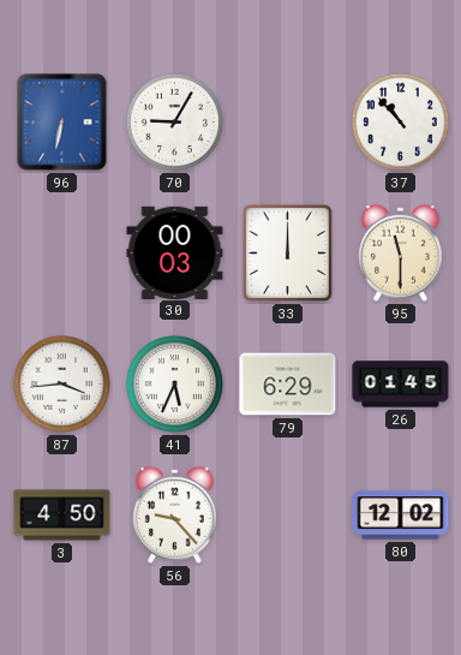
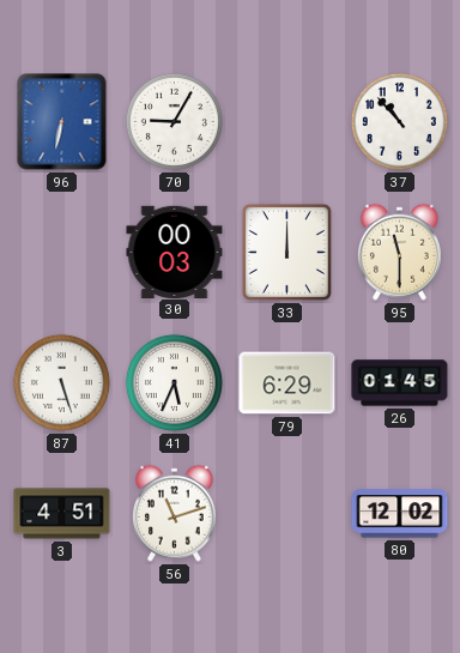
87: 3:44 -> 5:27 (61, 382)
3: 4:50 -> 4:51 (62, 514)
56: 9:23 -> 11:12 (174, 513)
